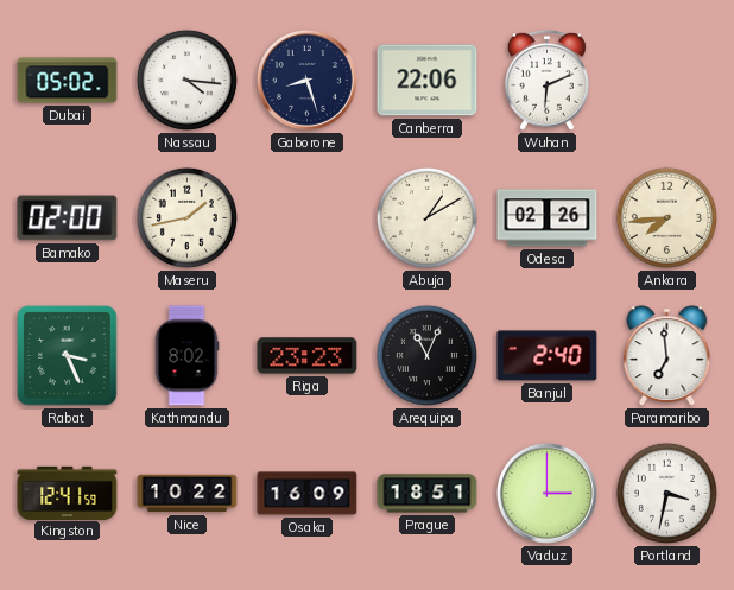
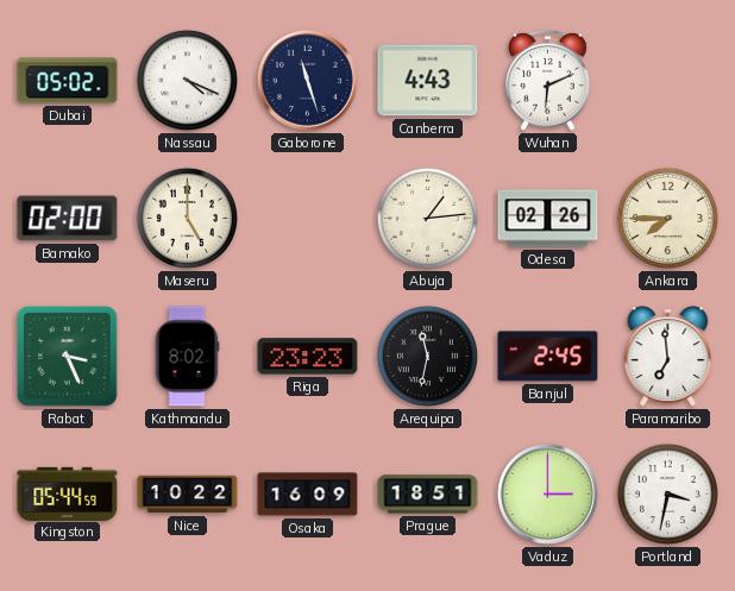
Nassau: 4:16 -> 4:19 (187, 80)
Gaborone: 8:27 -> 11:27 (307, 80)
Canberra: 22:06 -> 4:43 (428, 81)
Maseru: 1:43 -> 5:00 (187, 218)
Abuja: 1:10 -> 1:14 (427, 218)
Ankara: 7:44 -> 7:45 (667, 218)
Arequipa: 11:04 -> 11:32 (427, 356)
Banjul: 2:40 -> 2:45 (548, 357)
Kingston: 12:41 -> 05:44 (68, 493)
